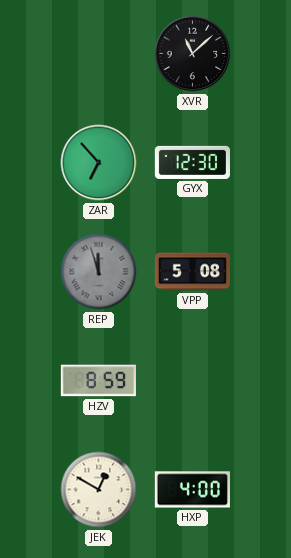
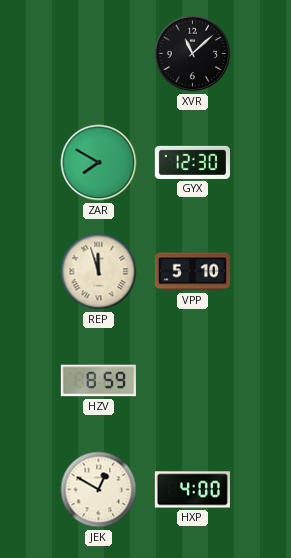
ZAR: 6:53 -> 7:50 (99, 163)
REP dial: grey -> cream (99, 272)
VPP: 5:08 -> 5:10 (192, 272)
